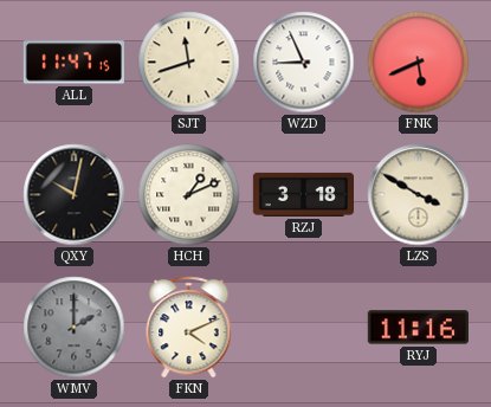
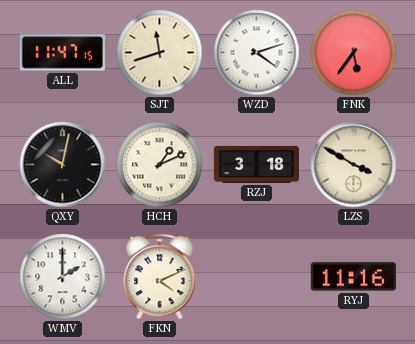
WZD: 8:56 -> 4:12 (257, 53)
FNK: 5:41 -> 5:36 (354, 53)
WMV dial: grey -> white (63, 277)
